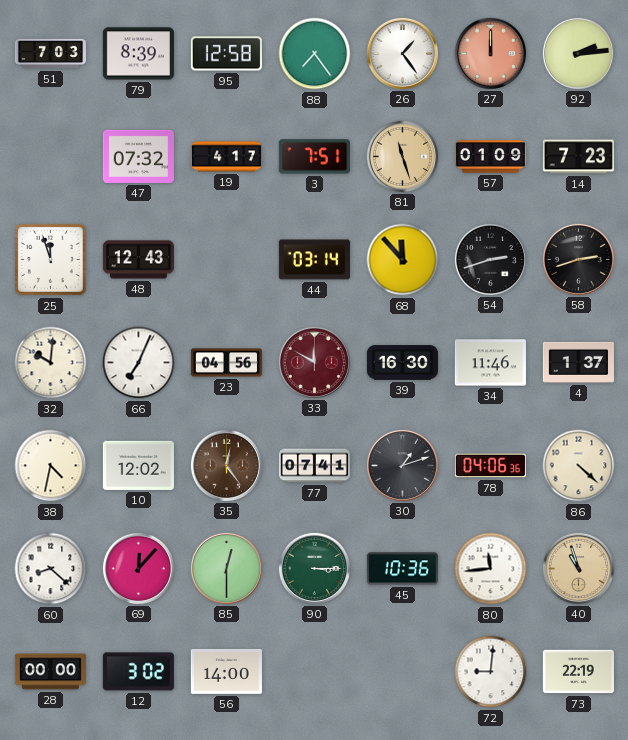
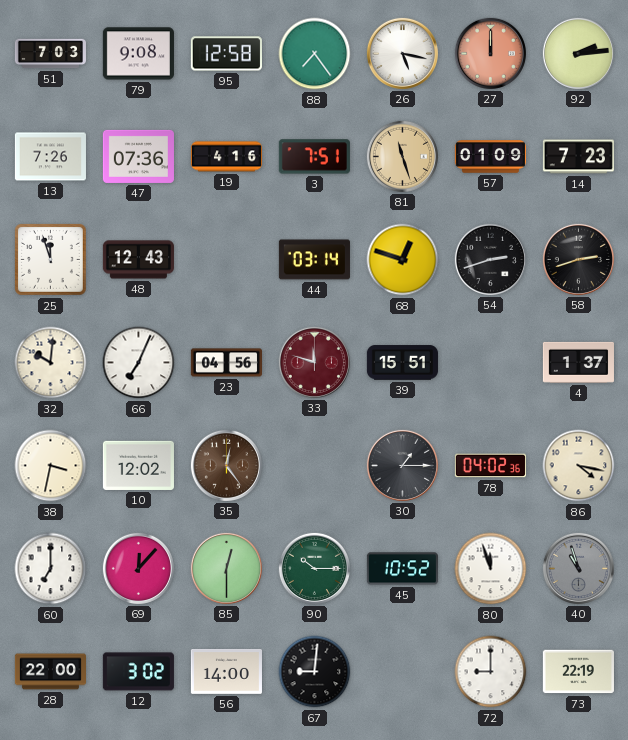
79: 8:39 -> 9:08 (138, 54)
26: 1:24 -> 5:17 (402, 53)
13: none -> 7:26 (50, 157)
47: 07:32 -> 07:36 (138, 156)
19: 4:17 -> 4:16 (226, 157)
68: 11:53 -> 12:48 (403, 260)
33: 11:50 -> 11:48 (314, 362)
39: 16:30 -> 15:51 (402, 363)
34: 11:46 -> none (490, 363)
38: 4:32 -> 3:32 (51, 466)
77: 07:41 -> none (314, 466)
30: 1:12 -> 1:15 (402, 465)
78: 04:06 -> 04:02 (490, 466)
86: 4:22 -> 4:17 (579, 466)
60: 8:22 -> 7:00 (51, 569)
90: 3:15 -> 10:15 (314, 568)
45: 10:36 -> 10:52 (402, 569)
80: 11:44 -> 11:57 (491, 569)
40 dial: champagne -> grey (578, 568)
28: 00:00 -> 22:00 (50, 672)
67: none -> 9:01 (315, 672)
72: 9:01 -> 9:00 (491, 672)
